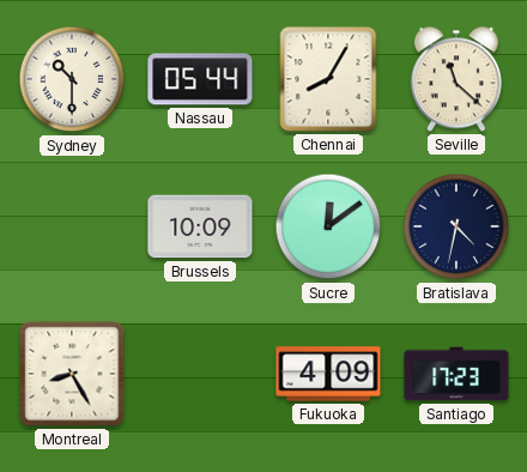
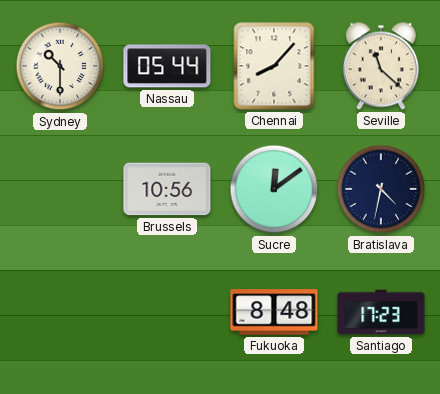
Chennai: 8:05 -> 8:07 (274, 66)
Brussels: 10:09 -> 10:56 (167, 189)
Montreal: 8:25 -> none (72, 374)
Fukuoka: 4:09 -> 8:48 (274, 312)
